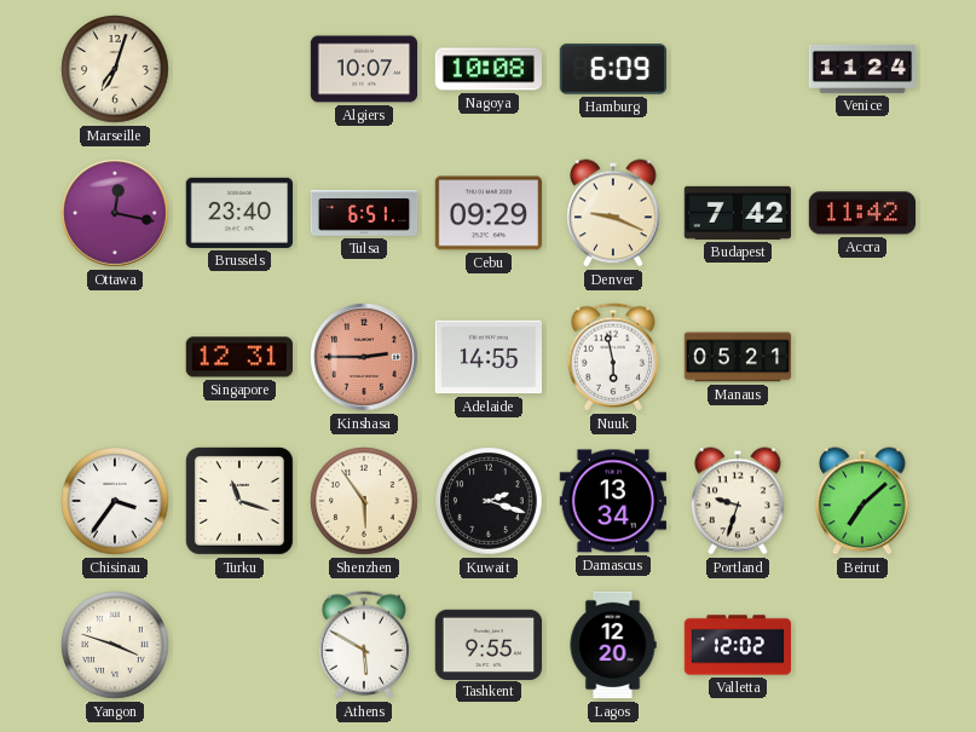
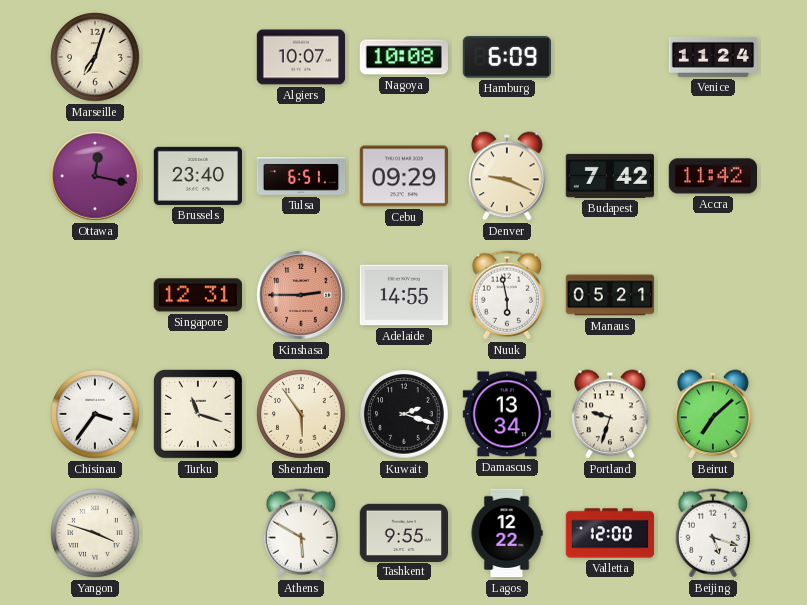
Lagos: 12:20 -> 12:22 (507, 533)
Valletta: 12:02 -> 12:00 (610, 533)
Beijing: none -> 5:18 (712, 533)
